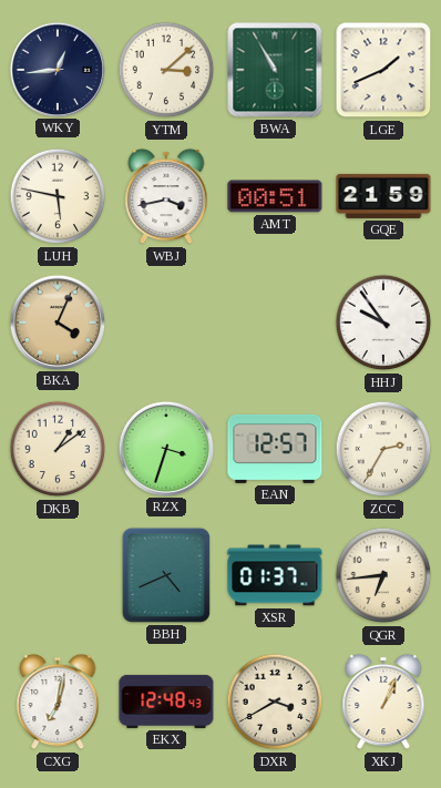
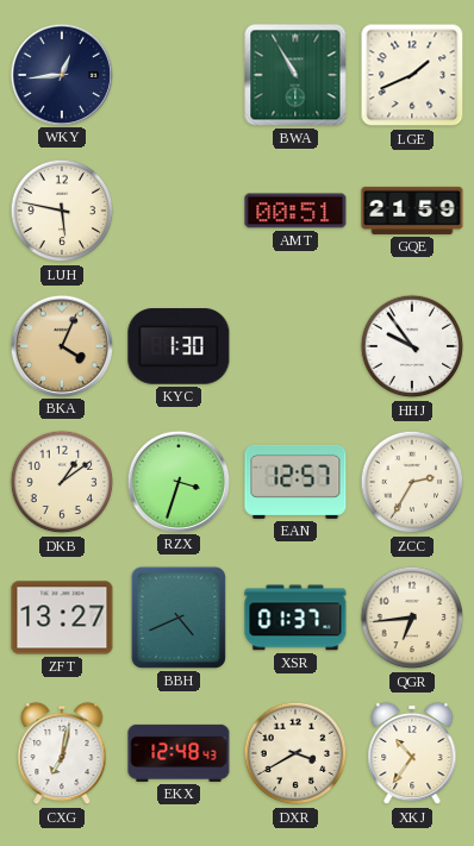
YTM: 3:08 -> none (166, 70)
WBJ: 3:43 -> none (166, 196)
KYC: none -> 1:30 (179, 346)
ZFT: none -> 13:27 (62, 618)
XKJ: 1:04 -> 10:36 (412, 753)
